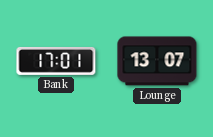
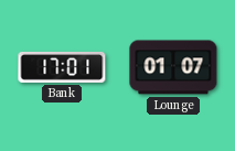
Lounge: 13:07 -> 01:07 (173, 67)
